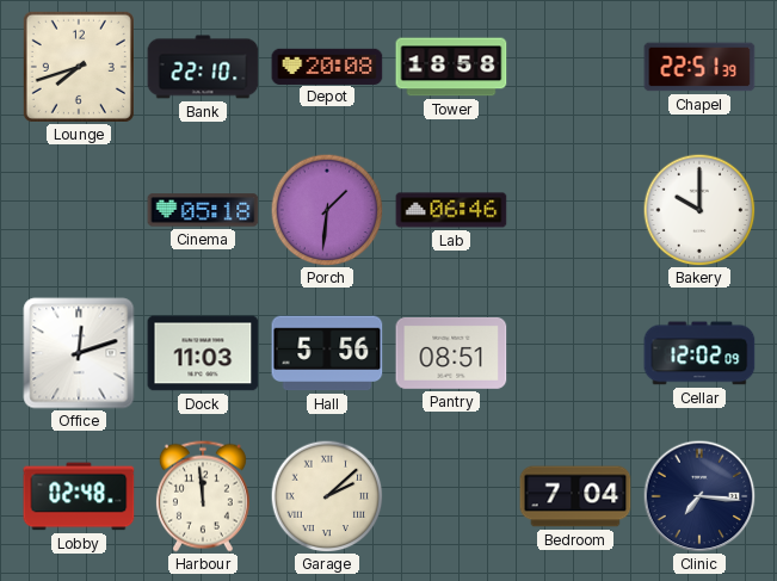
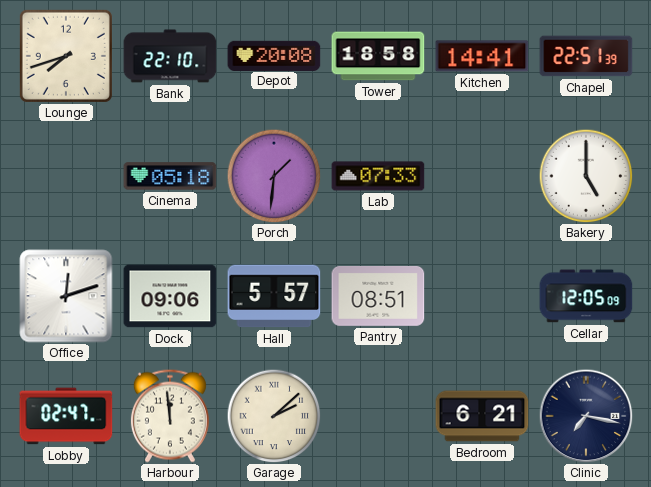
Kitchen: none -> 14:41 (482, 56)
Lab: 06:46 -> 07:33 (378, 176)
Bakery: 10:00 -> 5:00 (586, 176)
Dock: 11:03 -> 09:06 (170, 296)
Hall: 5:56 -> 5:57 (274, 296)
Cellar: 12:02 -> 12:05 (586, 296)
Lobby: 02:48 -> 02:47 (66, 416)
Bedroom: 7:04 -> 6:21 (482, 416)
Clinic: 7:16 -> 7:17 (586, 416)
